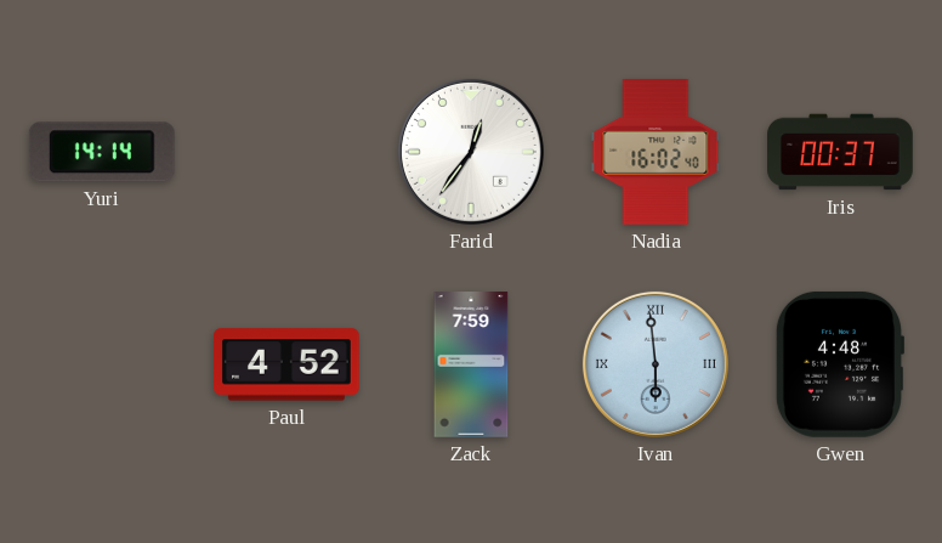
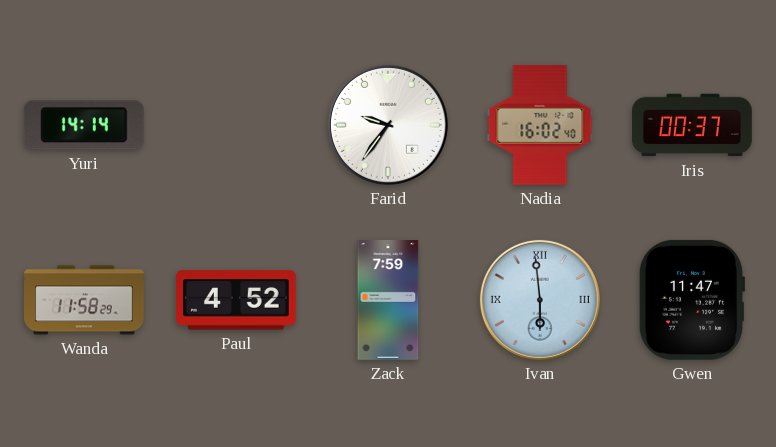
Farid: 12:36 -> 9:36 (388, 125)
Wanda: none -> 11:58 (84, 300)
Gwen: 4:48 -> 11:47 (691, 300)
